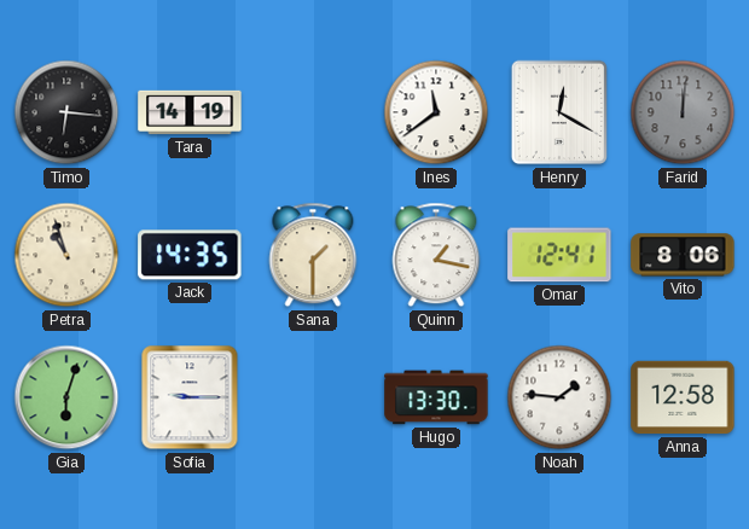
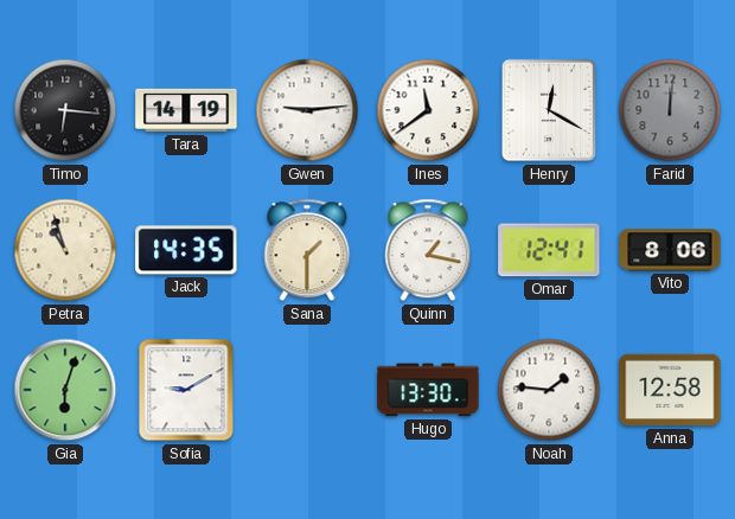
Gwen: none -> 9:14 (307, 110)
Sofia: 9:15 -> 9:10 (186, 390)
